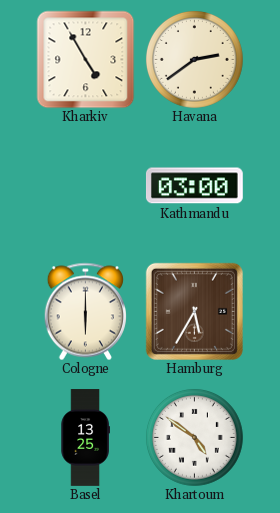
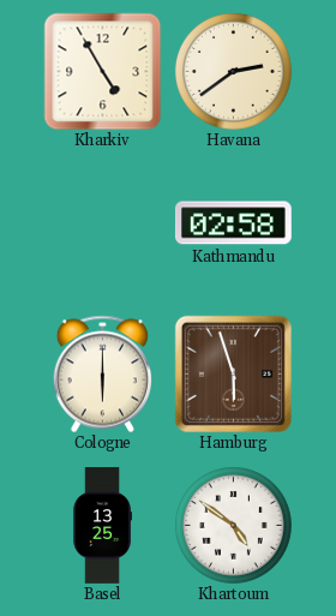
Kathmandu: 03:00 -> 02:58 (233, 223)
Hamburg: 5:35 -> 5:57 (233, 373)
